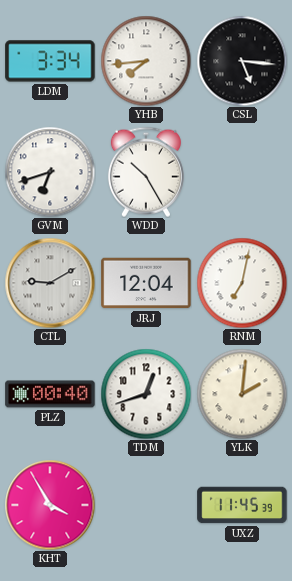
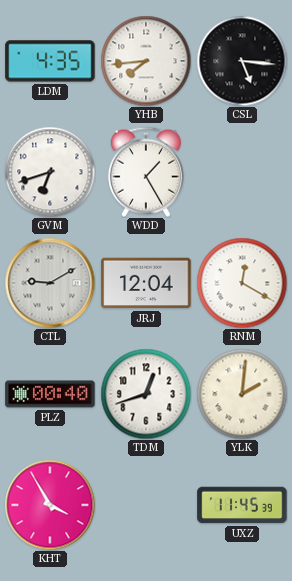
LDM: 3:34 -> 4:35 (50, 61)
WDD: 10:25 -> 1:25 (146, 172)
RNM: 7:02 -> 12:20 (242, 283)
